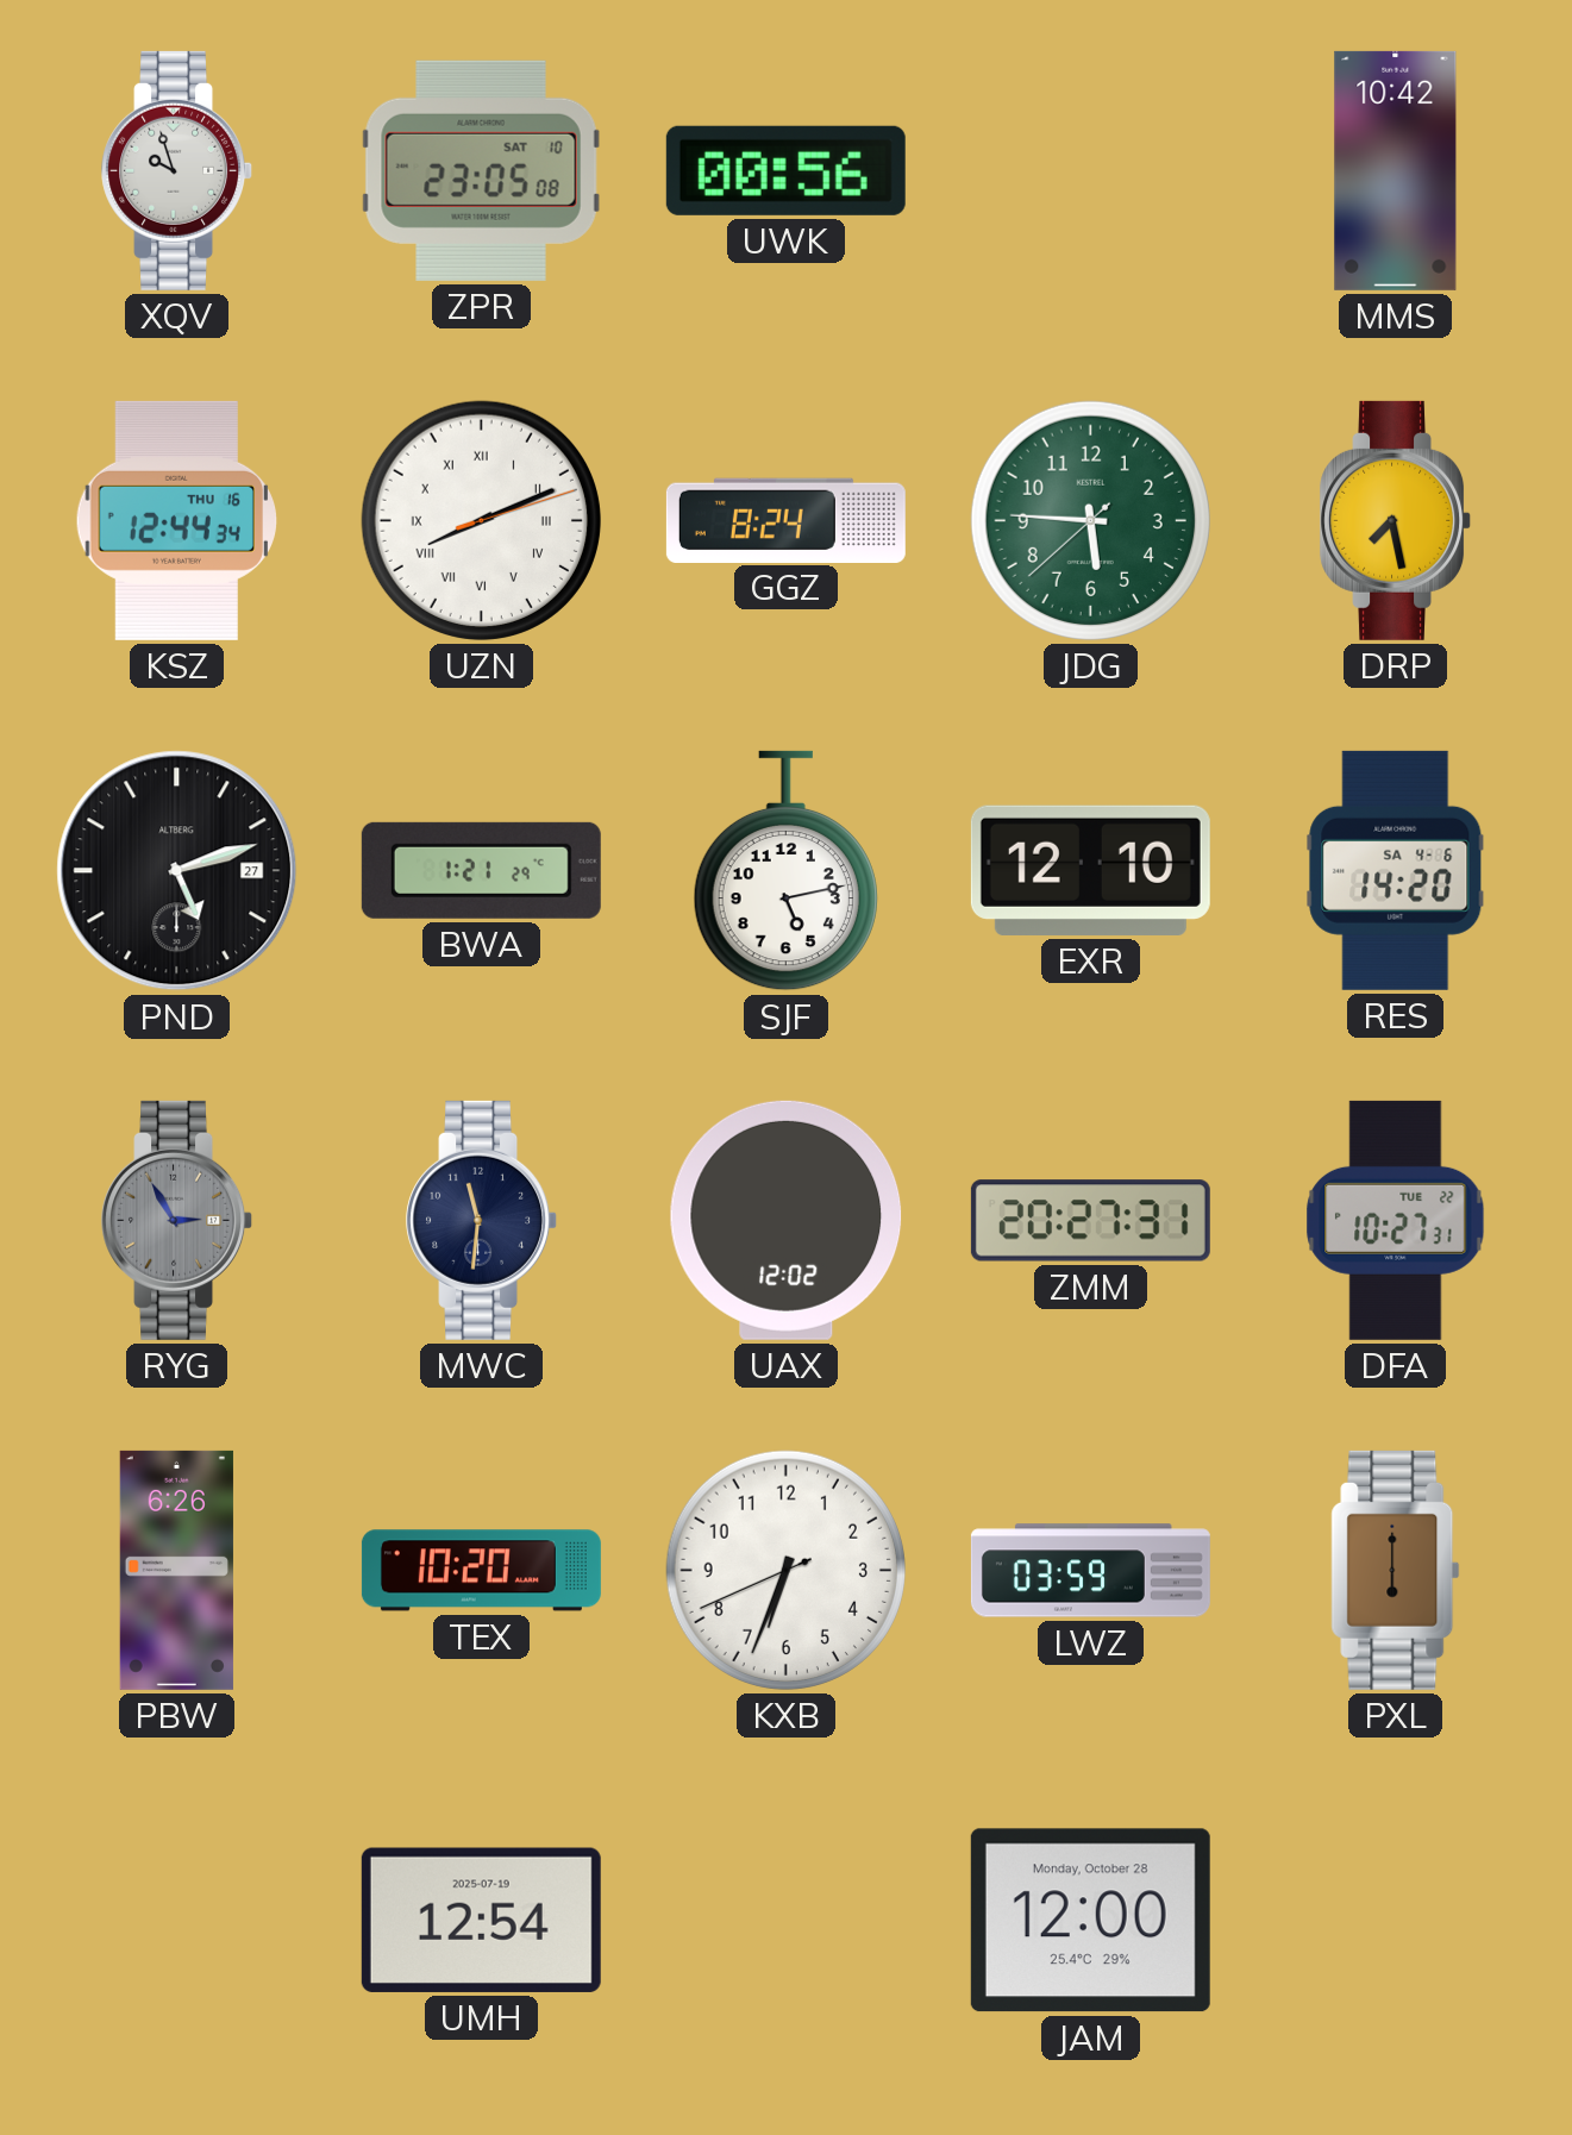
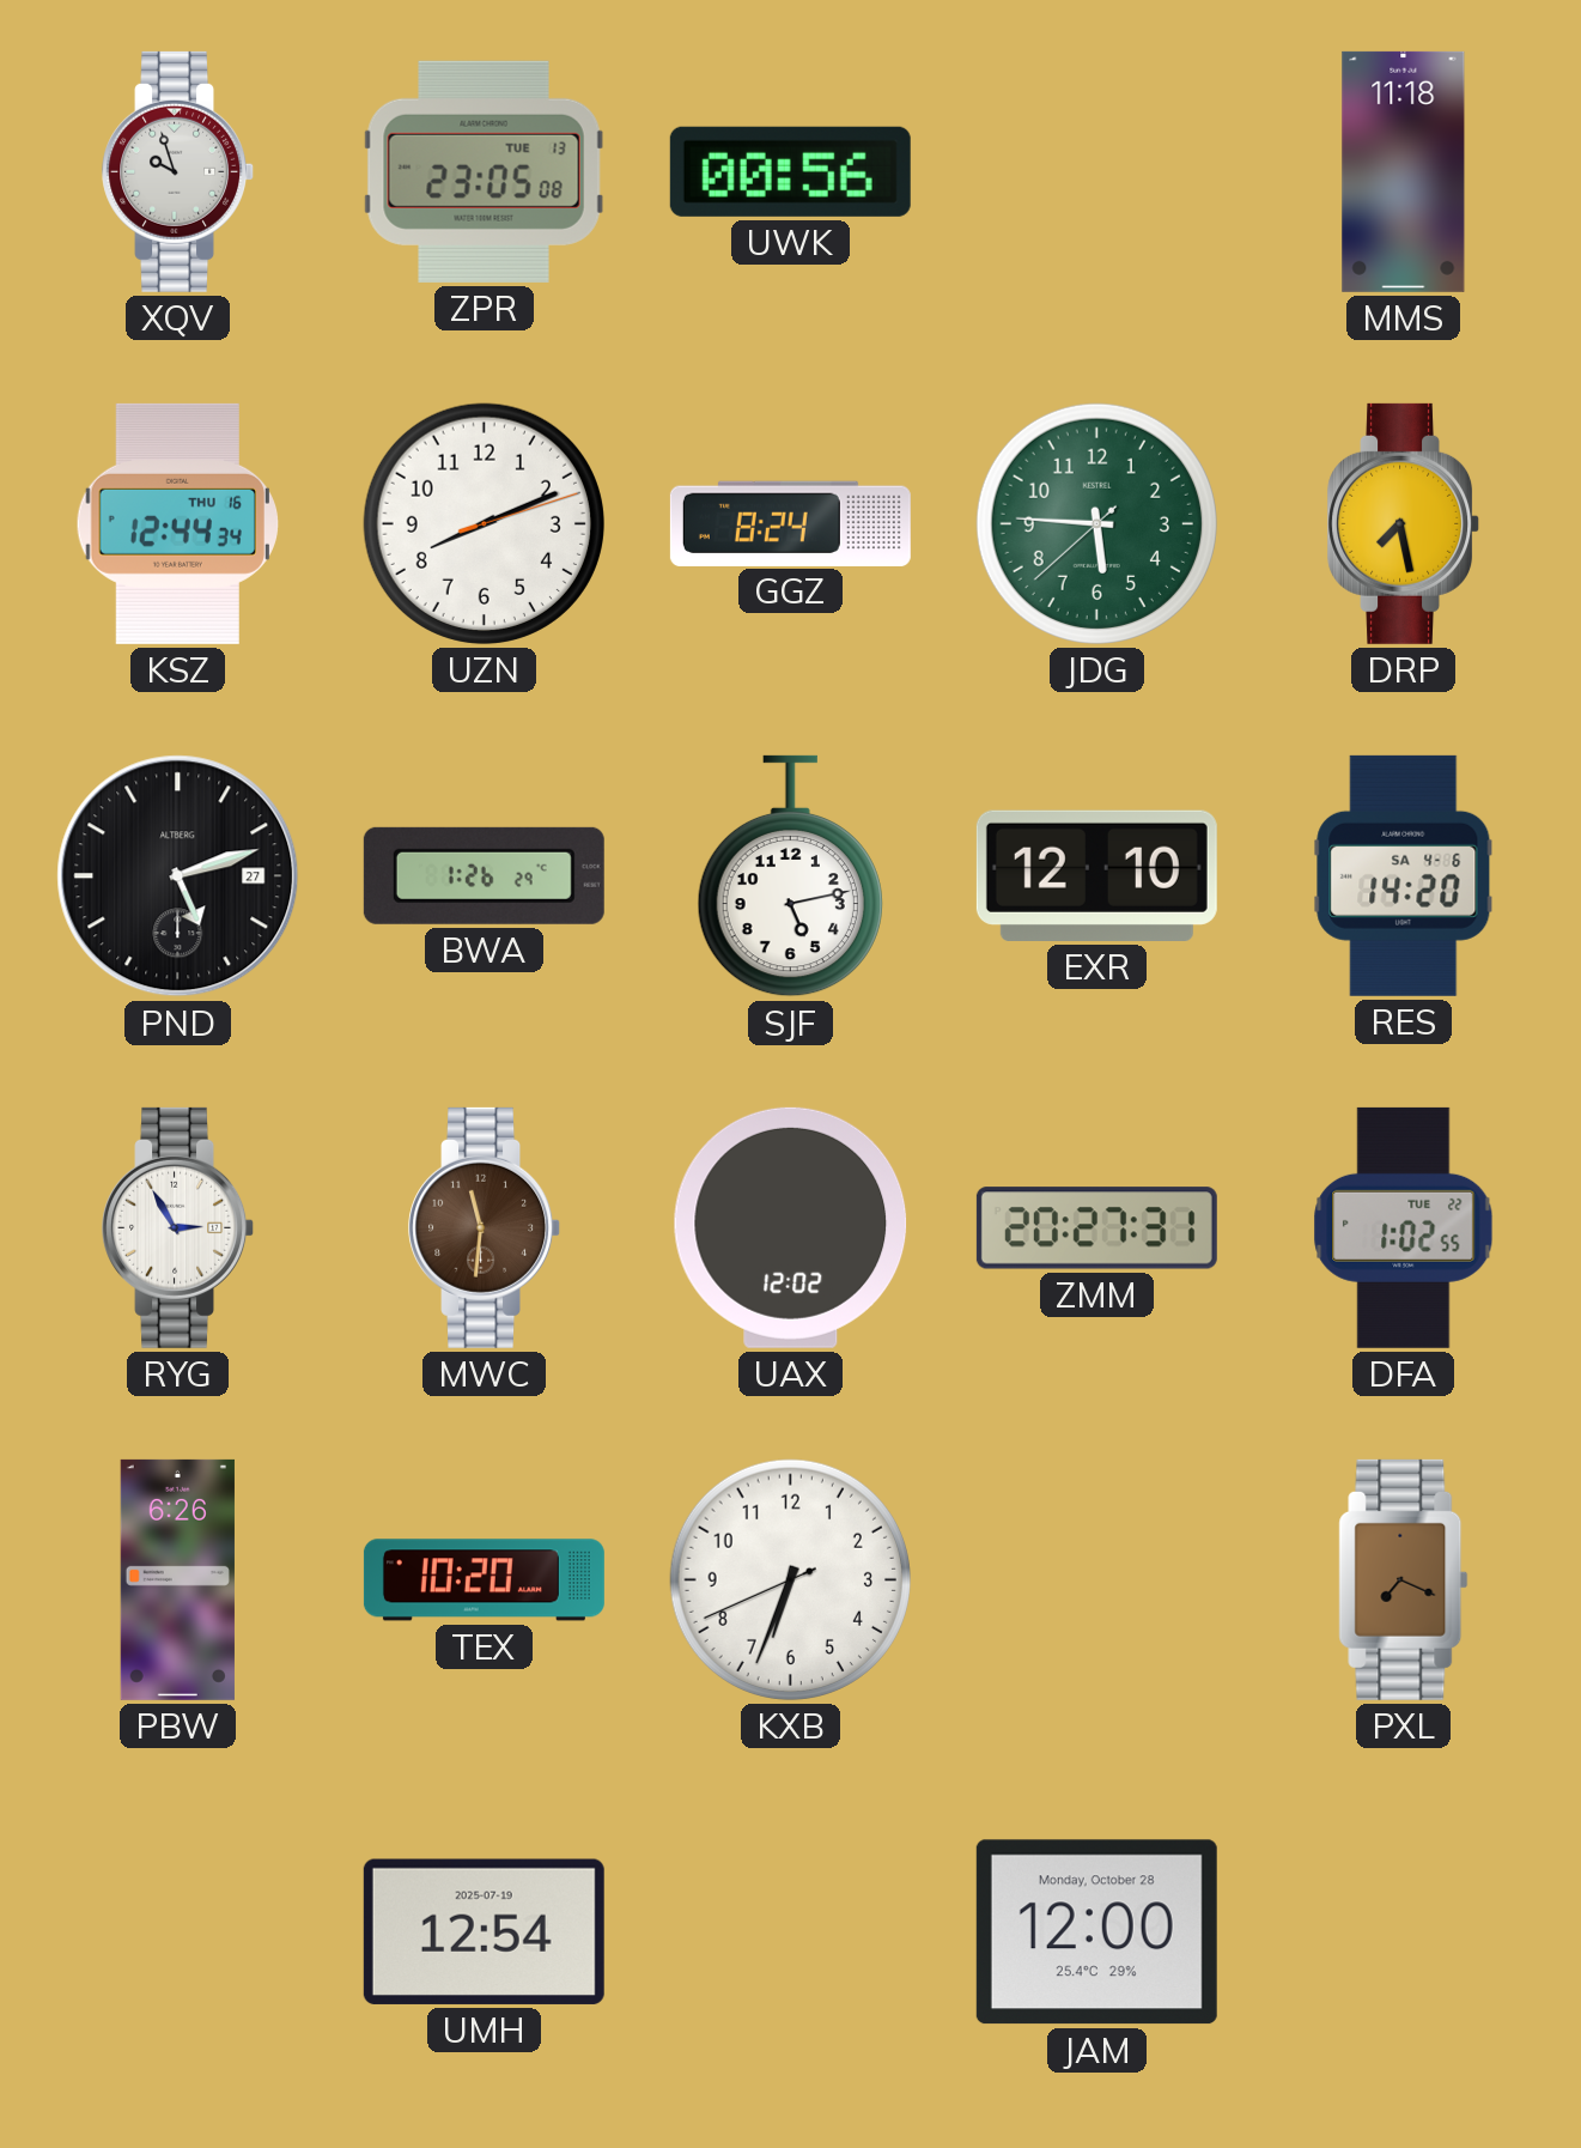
ZPR date: SAT 10 -> TUE 13 (484, 171)
MMS: 10:42 -> 11:18 (1404, 171)
UZN numerals: Roman -> Arabic (484, 523)
BWA: 1:21 -> 1:26 (484, 875)
RYG dial: grey -> white (178, 1227)
MWC dial: navy -> brown (485, 1227)
DFA: 10:27 -> 1:02 (1404, 1227)
LWZ: 03:59 -> none (1090, 1571)
PXL: 6:00 -> 7:19 (1404, 1579)
